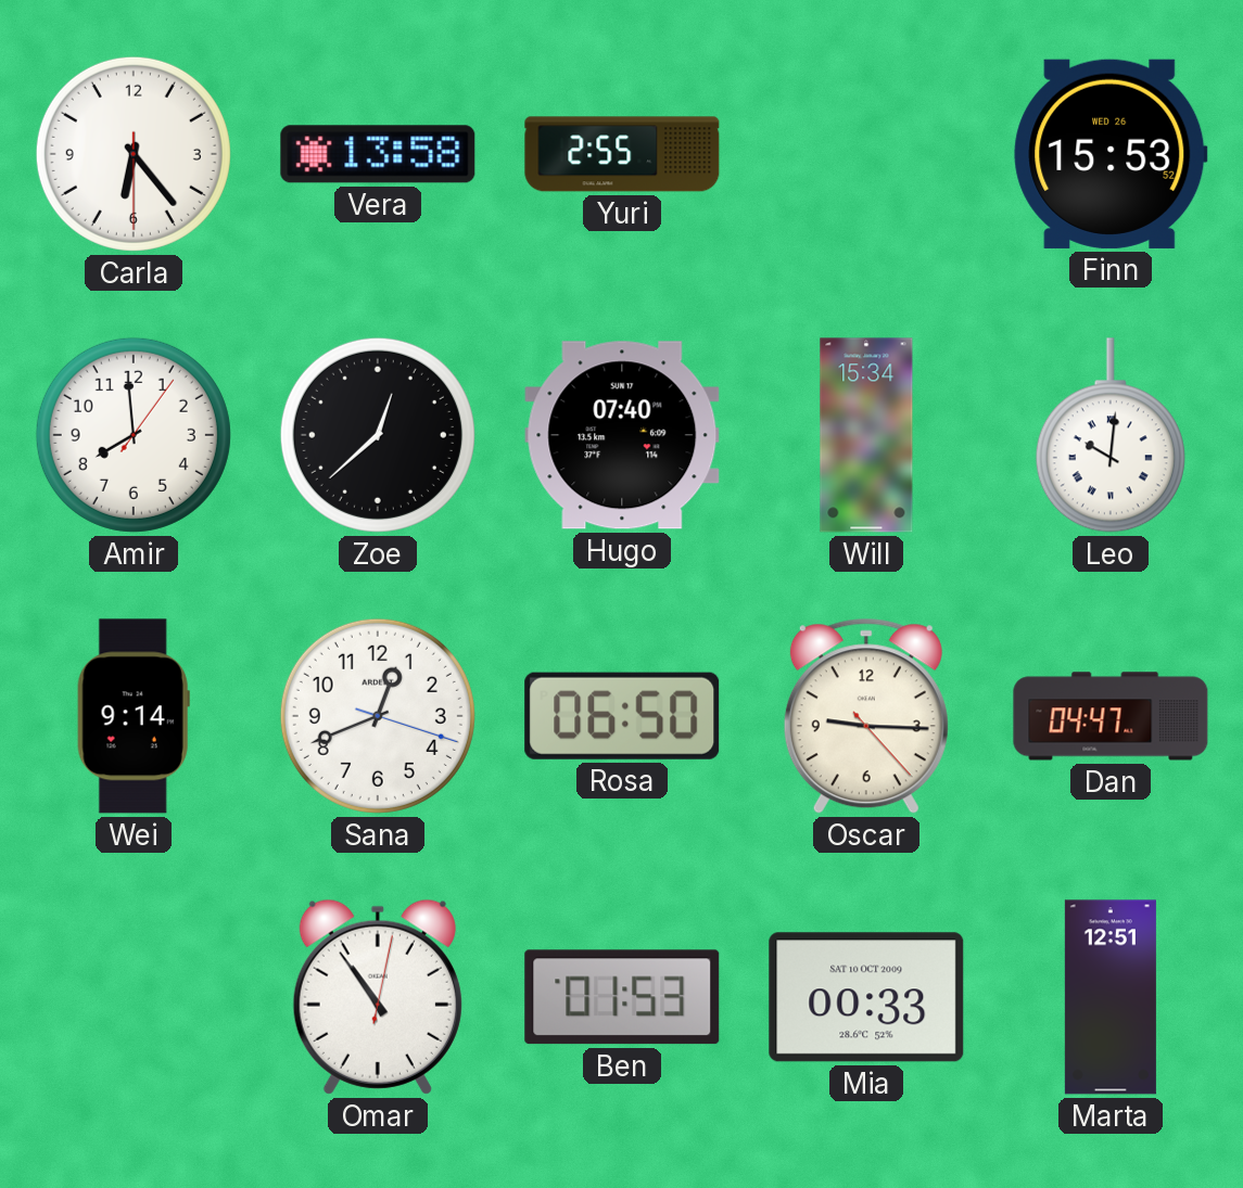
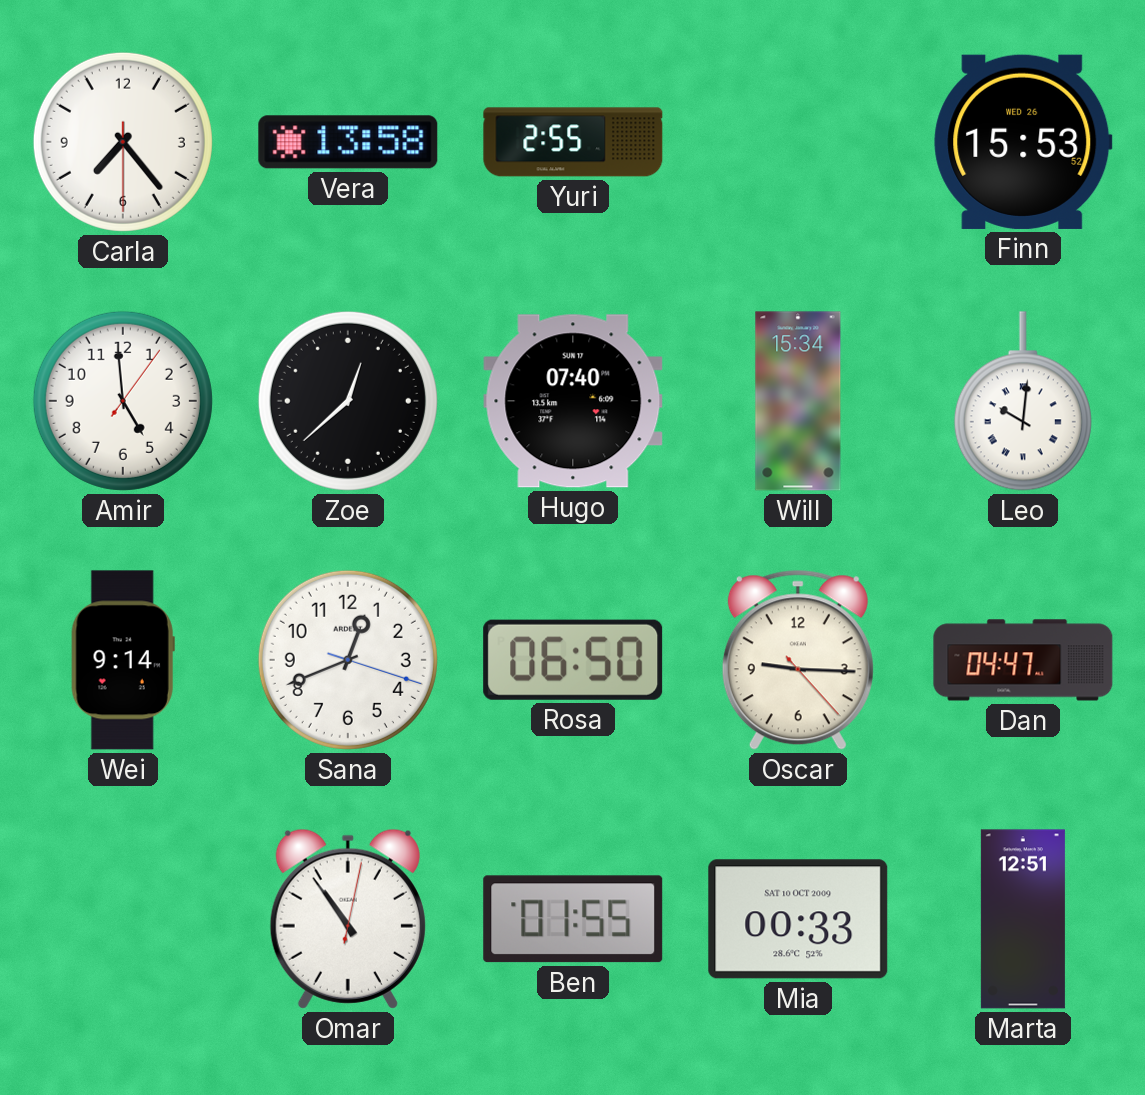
Carla: 6:23 -> 7:23 (123, 142)
Amir: 7:59 -> 4:59 (123, 401)
Ben: 01:53 -> 01:55 (573, 919)
